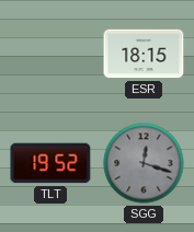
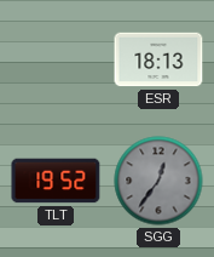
ESR: 18:15 -> 18:13 (158, 59)
SGG: 12:18 -> 12:36 (158, 181)
